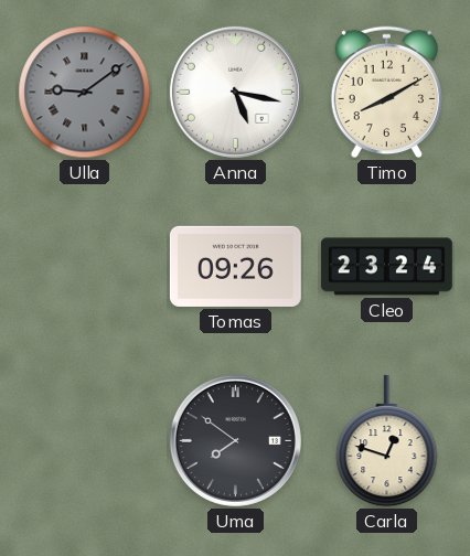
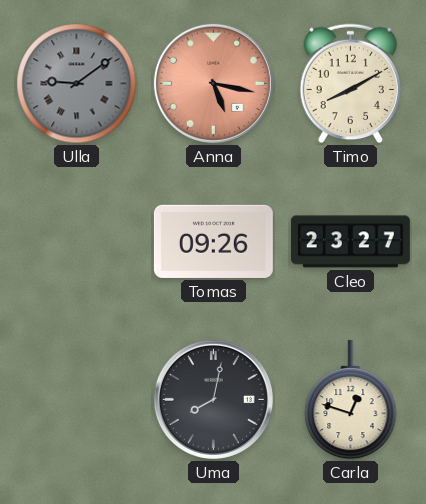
Anna dial: white -> salmon (213, 83)
Cleo: 23:24 -> 23:27 (350, 242)
Uma: 7:51 -> 8:02 (213, 399)
